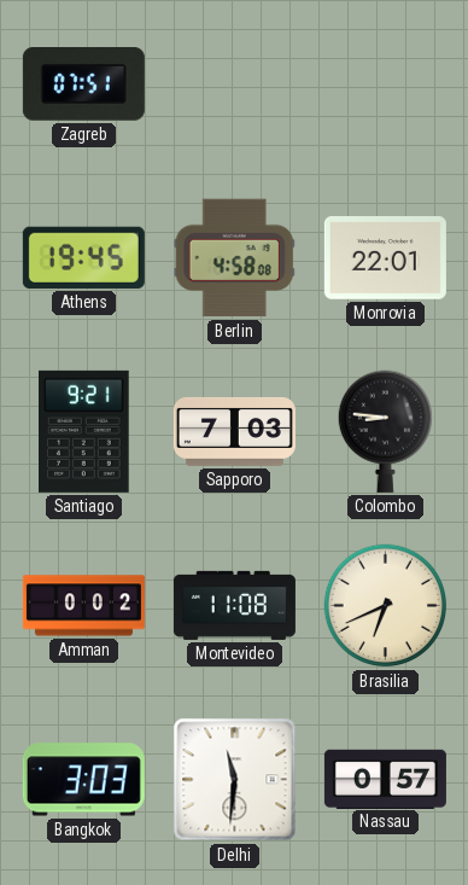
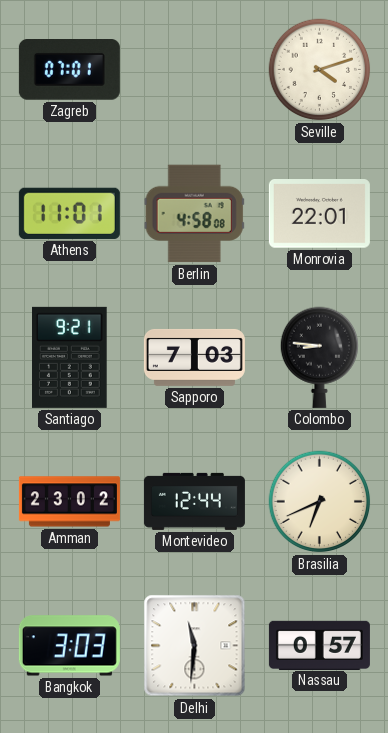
Zagreb: 07:51 -> 07:01 (69, 70)
Seville: none -> 4:12 (320, 70)
Athens: 19:45 -> 11:01 (69, 213)
Amman: 0:02 -> 23:02 (69, 502)
Montevideo: 11:08 -> 12:44 (194, 501)
